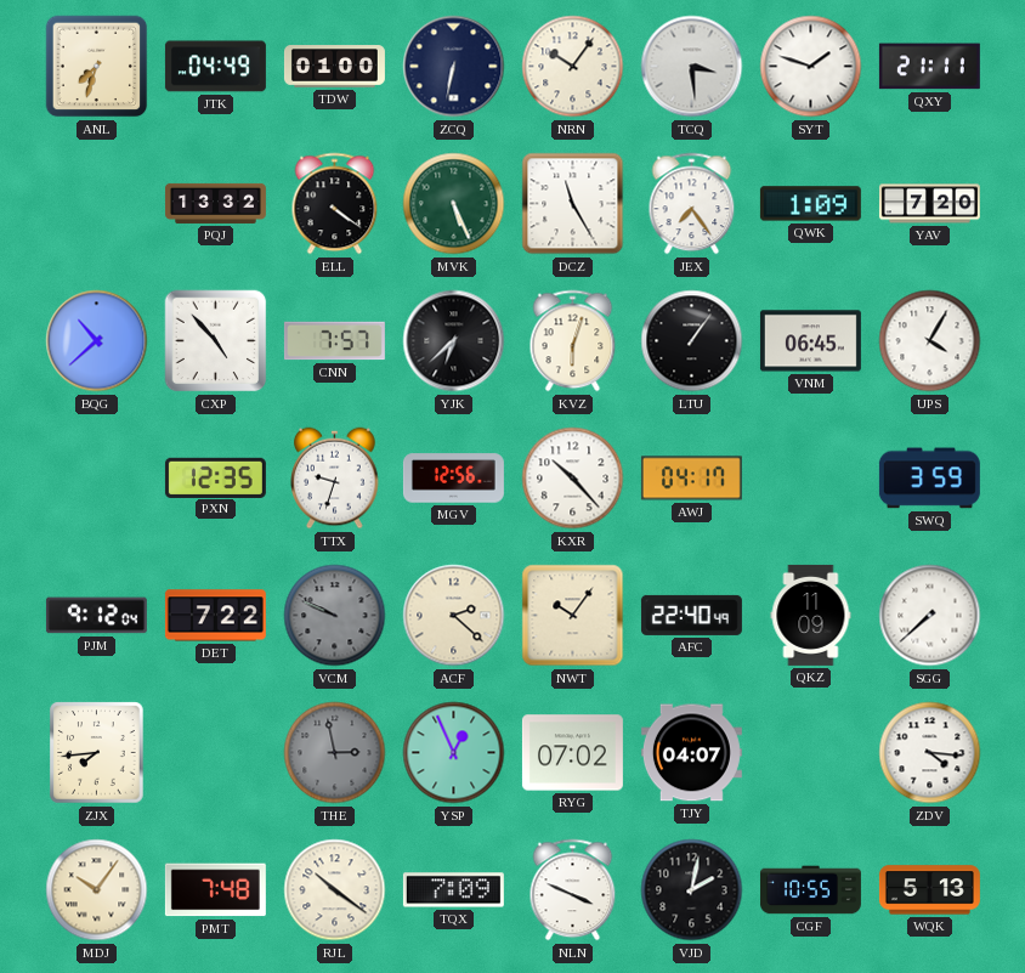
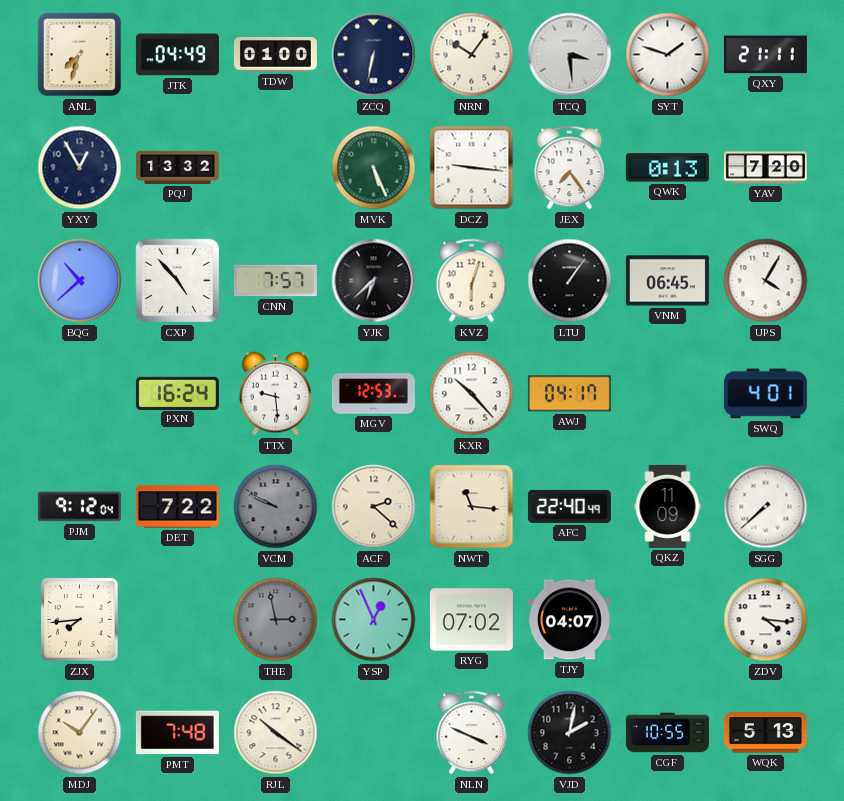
YXY: none -> 12:55 (80, 168)
ELL: 4:21 -> none (335, 204)
DCZ: 11:25 -> 9:16 (472, 168)
QWK: 1:09 -> 0:13 (667, 168)
PXN: 12:35 -> 16:24 (177, 393)
TTX: 9:33 -> 9:29 (276, 394)
MGV: 12:56 -> 12:53 (373, 394)
SWQ: 3:59 -> 4:01 (765, 394)
NWT: 10:06 -> 11:16 (472, 507)
TQX: 7:09 -> none (453, 890)
